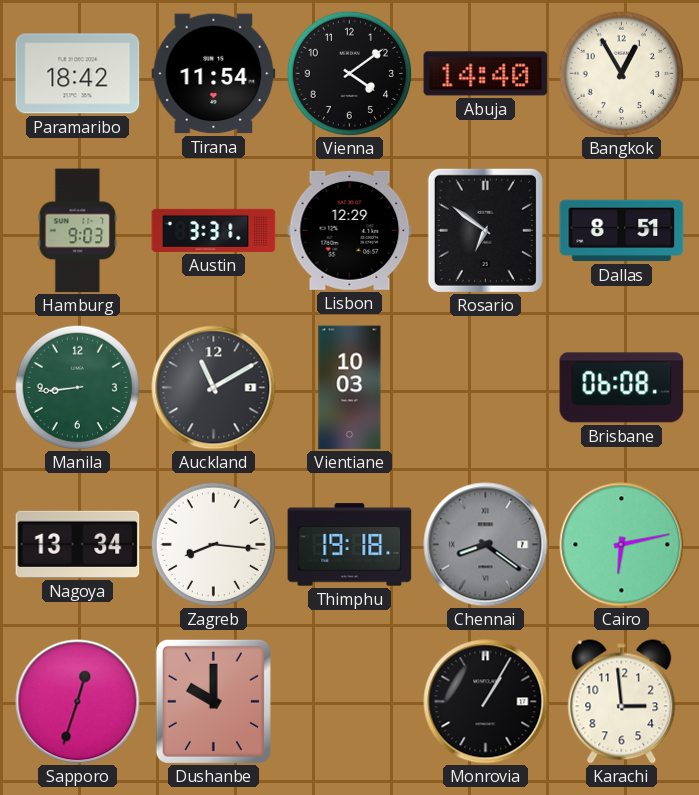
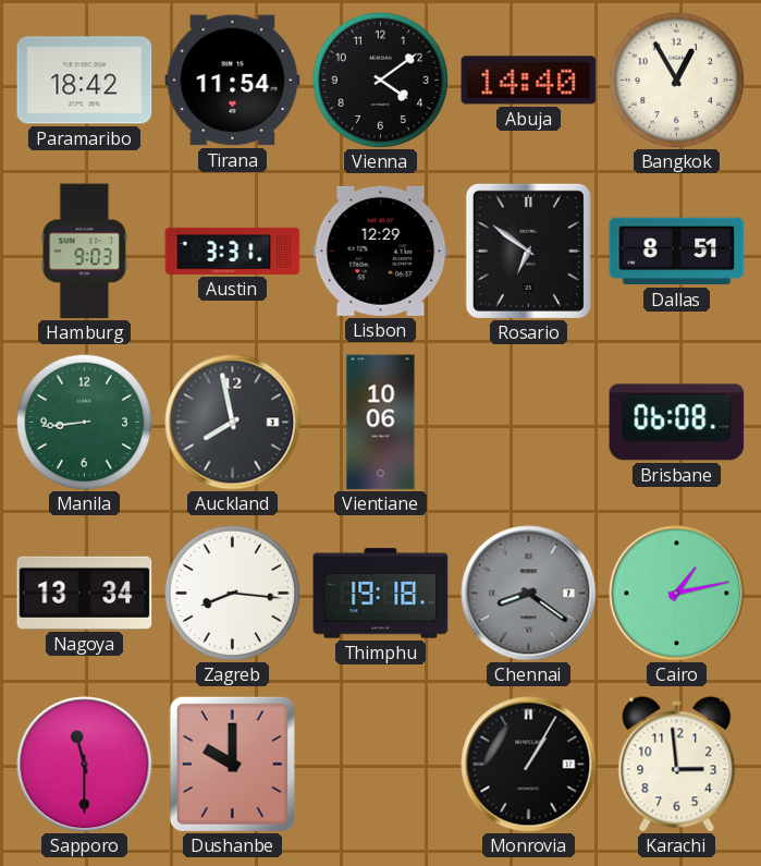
Auckland: 11:10 -> 7:58 (233, 423)
Vientiane: 10:03 -> 10:06 (381, 423)
Cairo: 6:13 -> 1:13 (677, 594)
Sapporo: 12:33 -> 11:30 (85, 765)
